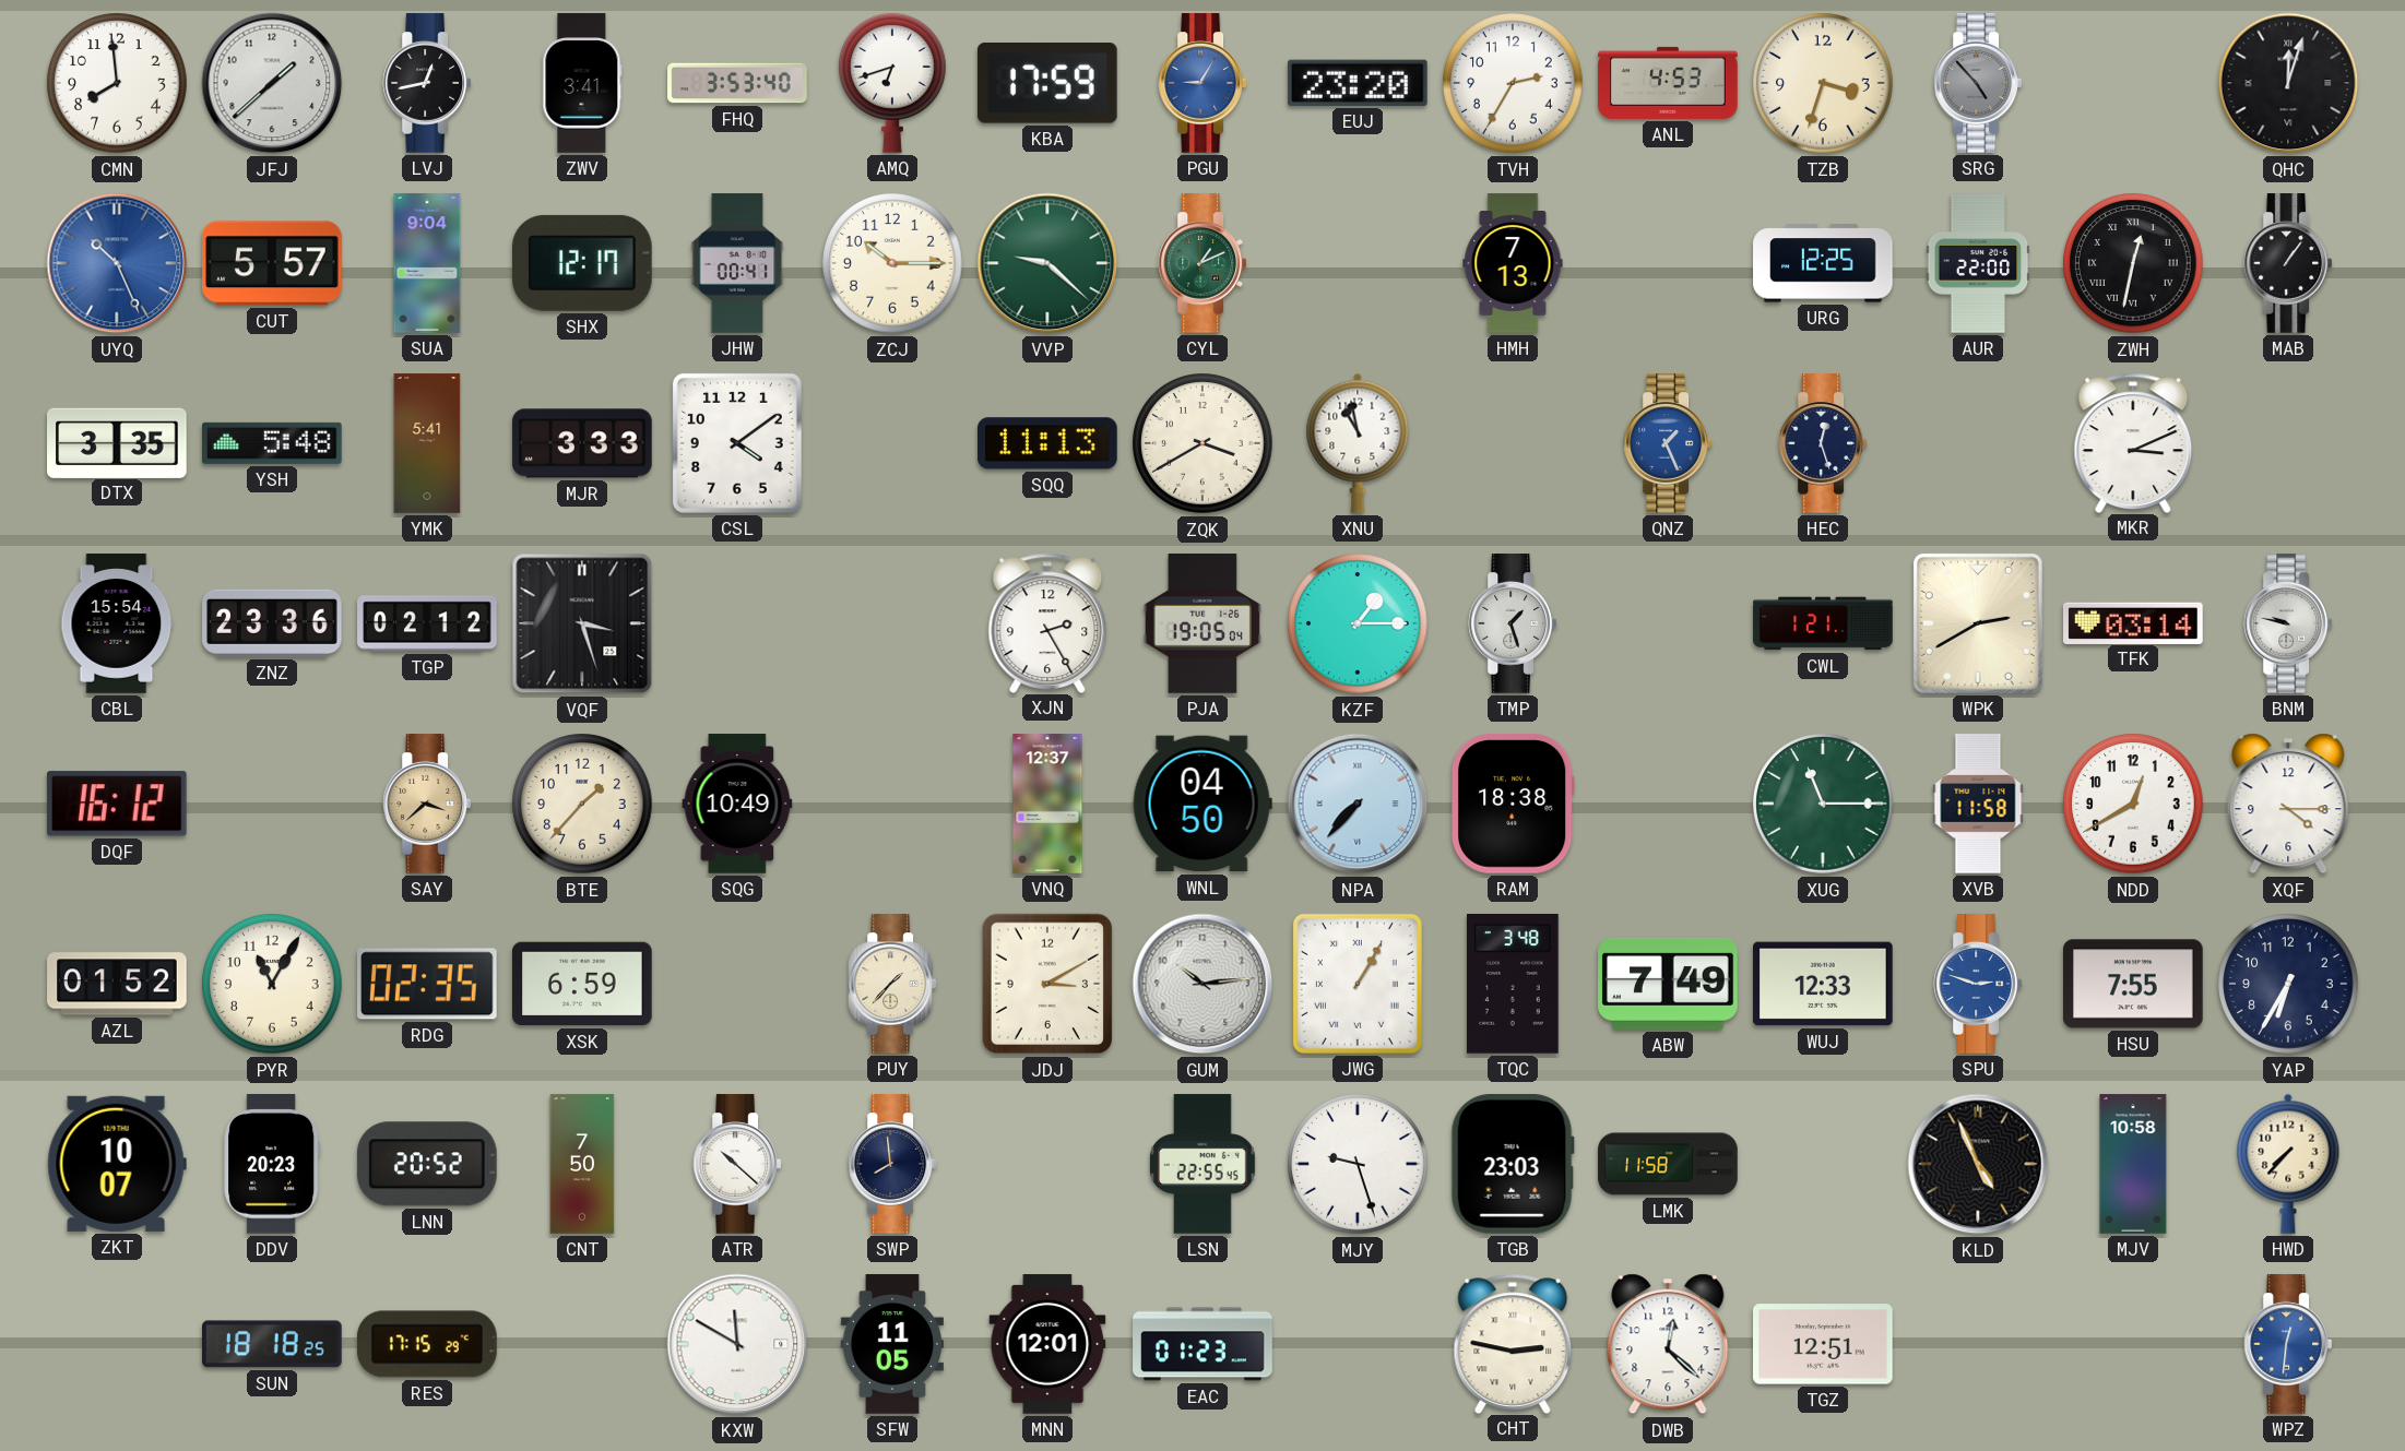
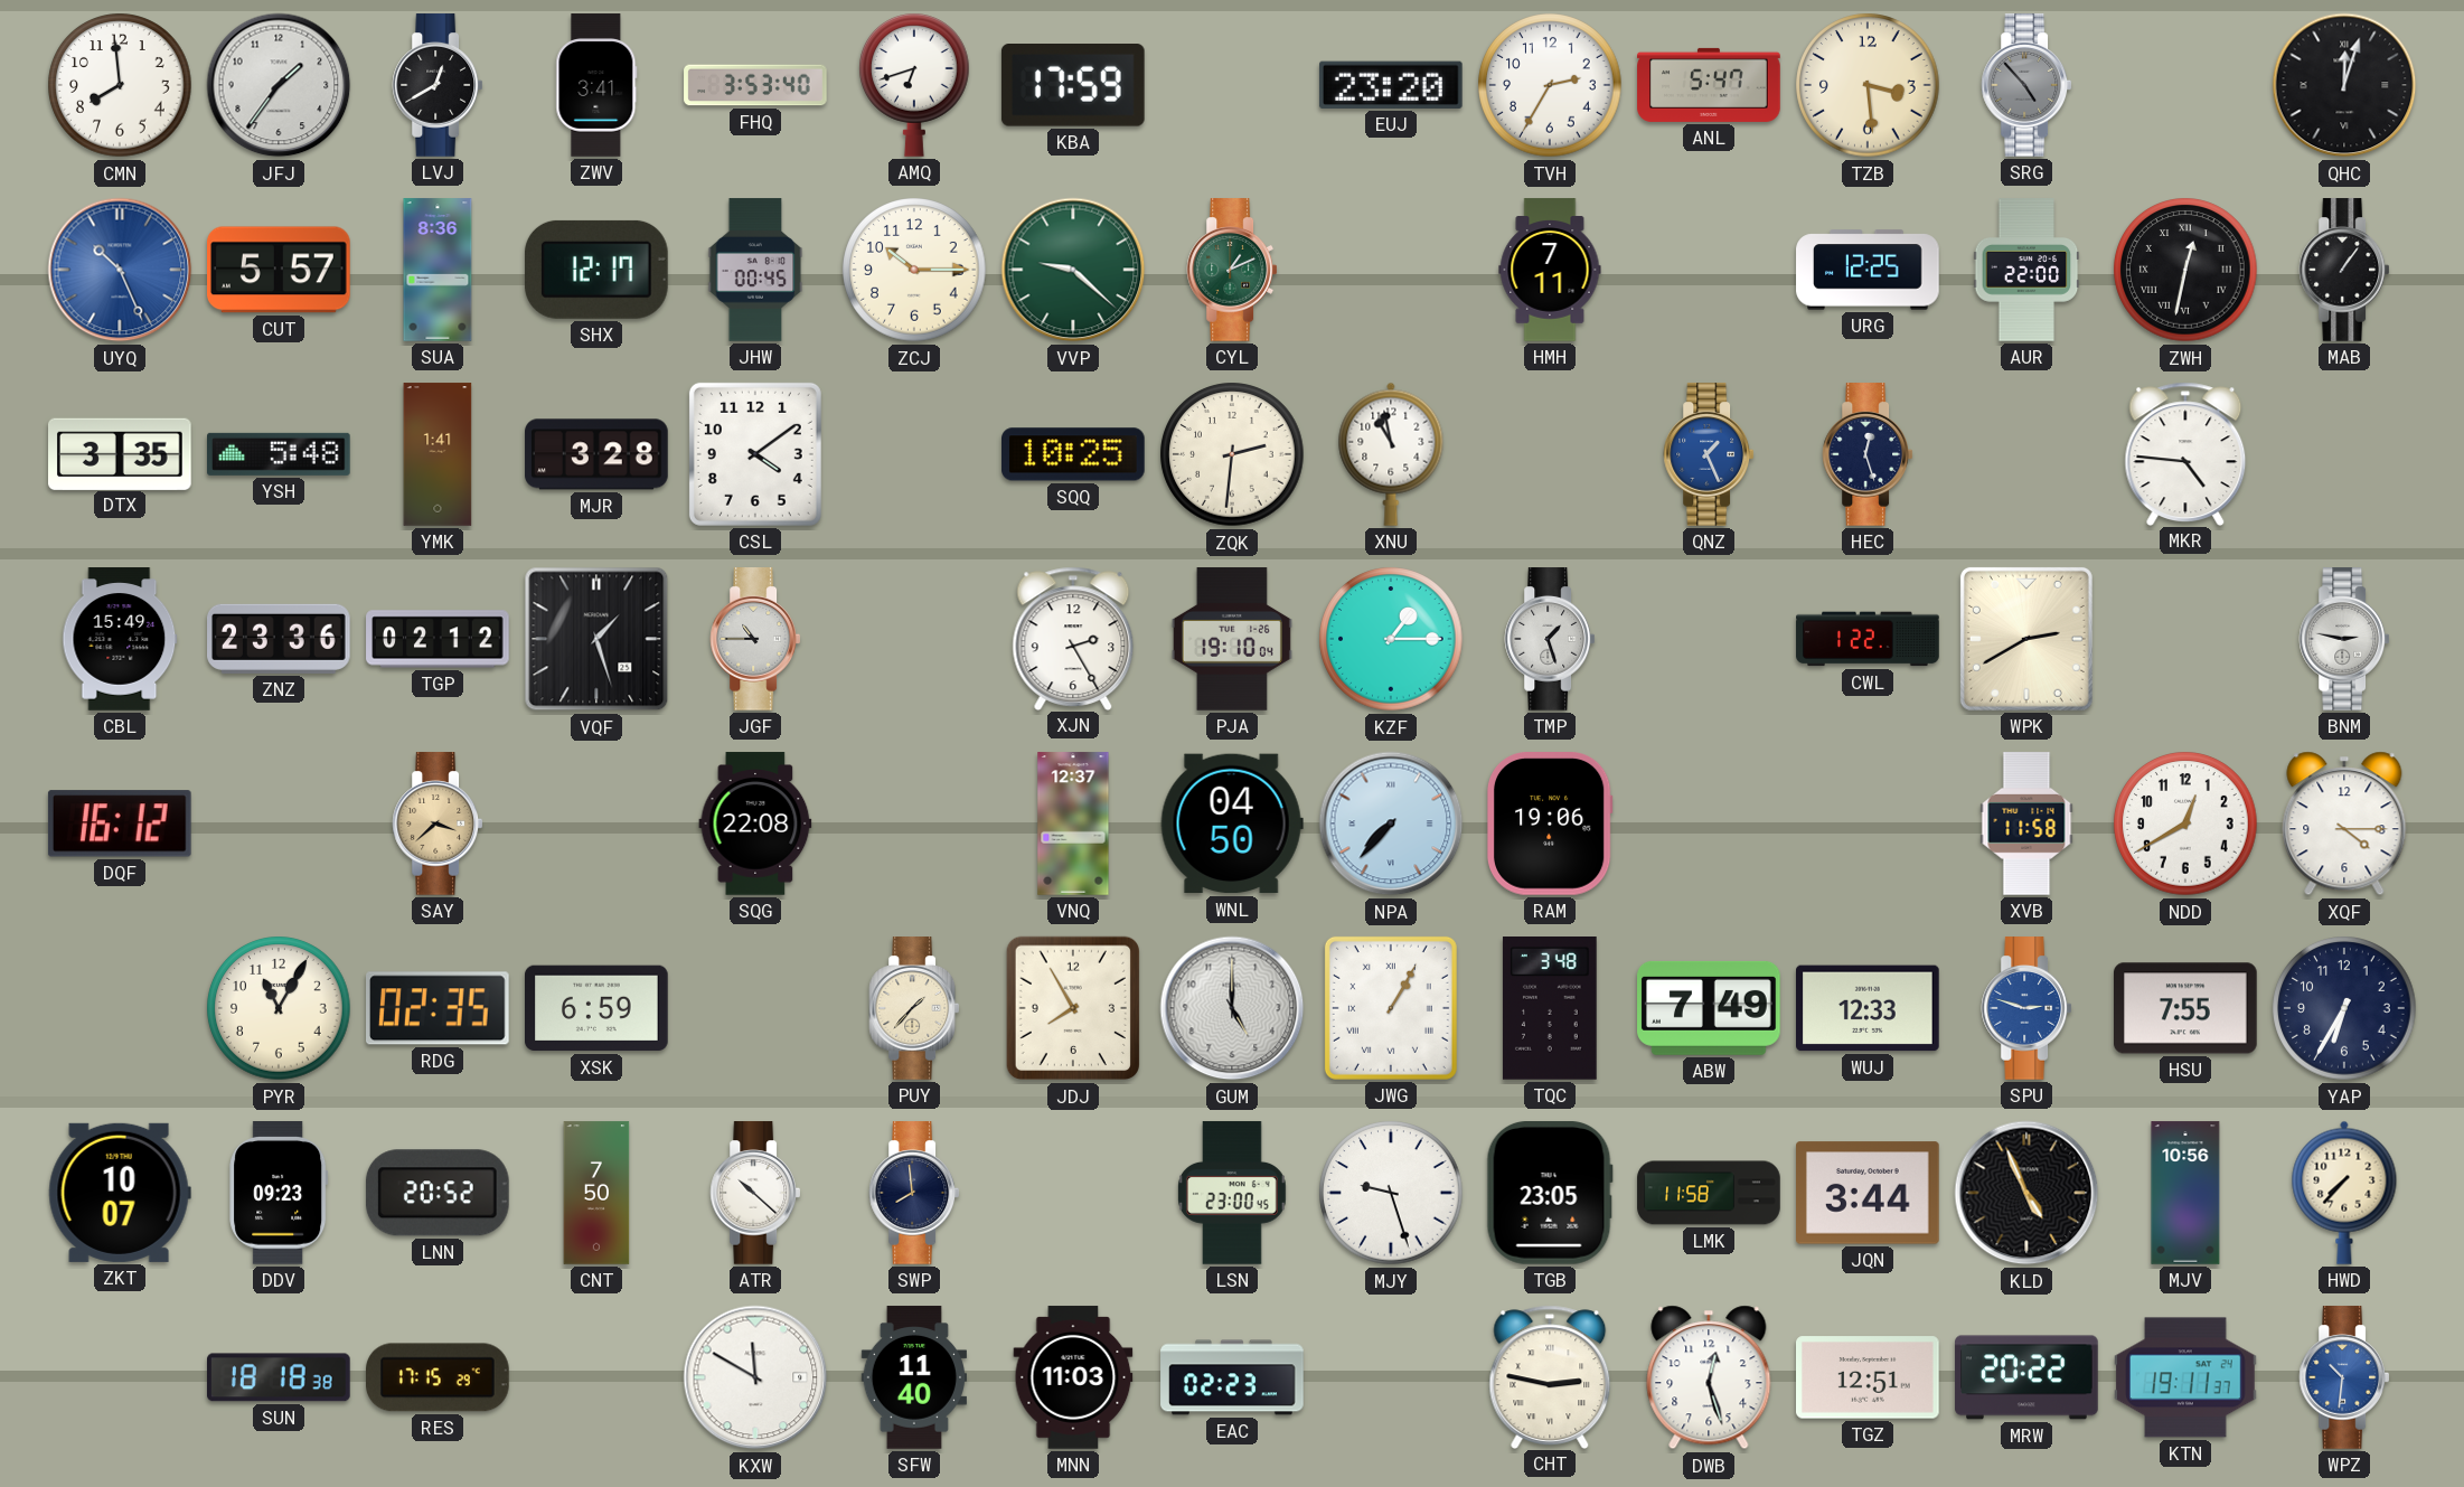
JFJ: 1:38 -> 1:36 (279, 85)
LVJ: 12:43 -> 12:40 (438, 85)
PGU: 9:05 -> none (1202, 83)
ANL: 4:53 -> 5:47 (1709, 85)
TZB: 3:33 -> 3:29 (1868, 85)
SUA: 9:04 -> 8:36 (438, 270)
JHW: 00:41 -> 00:45 (755, 270)
HMH: 7:13 -> 7:11 (1550, 270)
YMK: 5:41 -> 1:41 (438, 454)
MJR: 3:33 -> 3:28 (596, 454)
SQQ: 11:13 -> 10:25 (1074, 454)
ZQK: 3:40 -> 2:31 (1232, 454)
MKR: 3:11 -> 4:46 (2185, 453)
CBL: 15:54 -> 15:49 (120, 639)
VQF: 3:27 -> 1:27 (596, 639)
JGF: none -> 10:45 (755, 639)
PJA: 19:05 -> 19:10 (1232, 639)
CWL: 1:21 -> 1:22 (1868, 639)
TFK: 03:14 -> none (2133, 622)
BNM: 9:47 -> 2:47 (2344, 639)
BTE: 1:37 -> none (582, 804)
SQG: 10:49 -> 22:08 (755, 824)
RAM: 18:38 -> 19:06 (1550, 825)
XUG: 11:15 -> none (1823, 804)
AZL: 01:52 -> none (117, 984)
JDJ: 3:10 -> 7:55 (1072, 1008)
GUM: 10:14 -> 5:00 (1232, 1008)
DDV: 20:23 -> 09:23 (279, 1194)
LSN: 22:55 -> 23:00 (1233, 1193)
TGB: 23:03 -> 23:05 (1550, 1194)
JQN: none -> 3:44 (1869, 1193)
MJV: 10:58 -> 10:56 (2185, 1193)
SUN: 18:18:25 -> 18:18:38 (280, 1377)
SFW: 11:05 -> 11:40 (913, 1377)
MNN: 12:01 -> 11:03 (1073, 1377)
EAC: 01:23 -> 02:23 (1232, 1377)
DWB: 12:22 -> 12:27 (1709, 1377)
MRW: none -> 20:22 (2026, 1377)
KTN: none -> 19:11 (2185, 1377)
WPZ: 12:31 -> 10:31 (2344, 1377)
